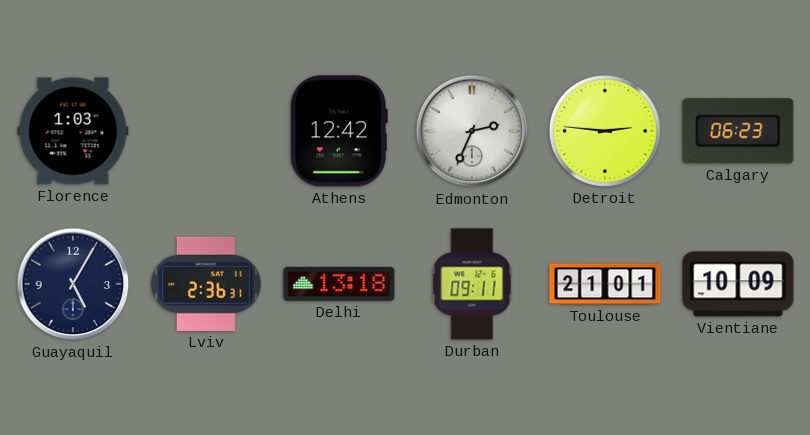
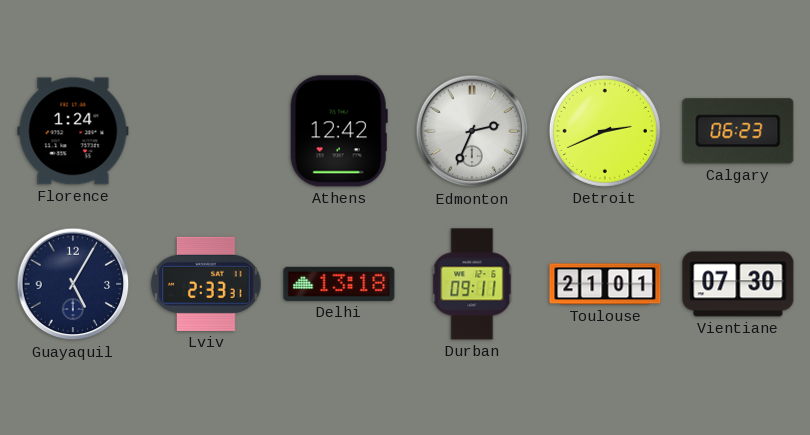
Florence: 1:03 -> 1:24 (73, 131)
Detroit: 2:46 -> 2:41 (605, 131)
Lviv: 2:36 -> 2:33 (206, 284)
Vientiane: 10:09 -> 07:30 (738, 284)
